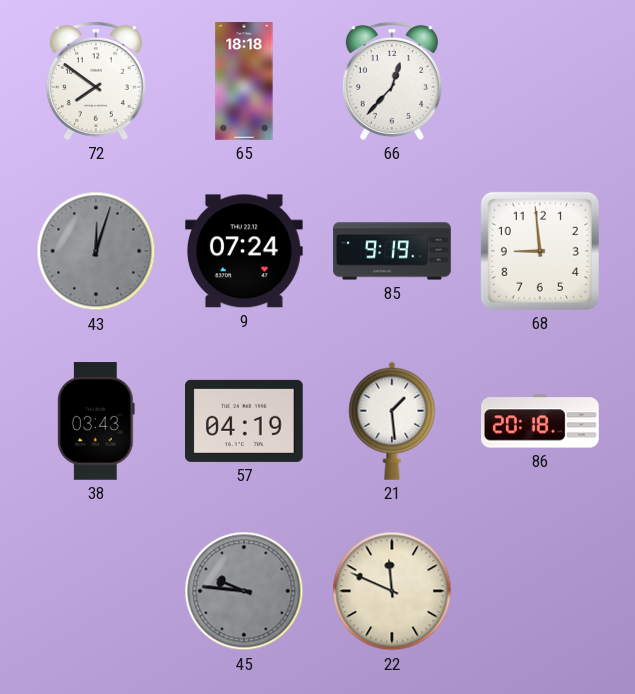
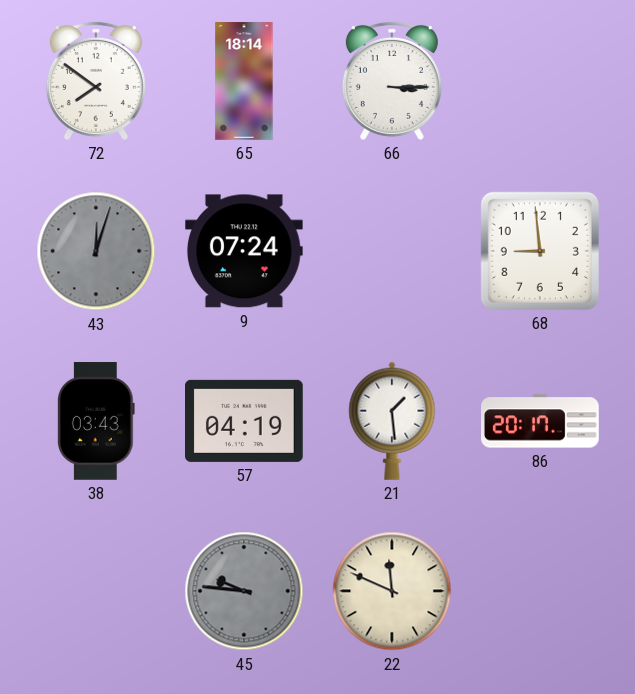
65: 18:18 -> 18:14 (244, 81)
66: 12:37 -> 3:15 (392, 81)
85: 9:19 -> none (392, 251)
86: 20:18 -> 20:17 (540, 421)
